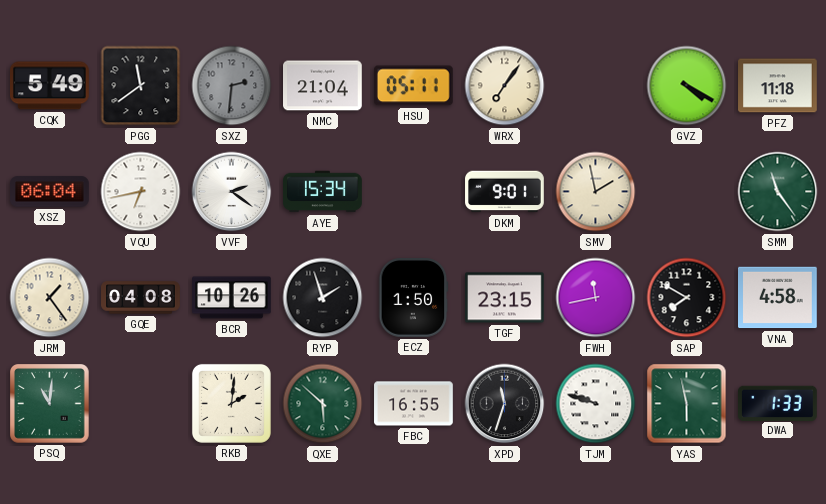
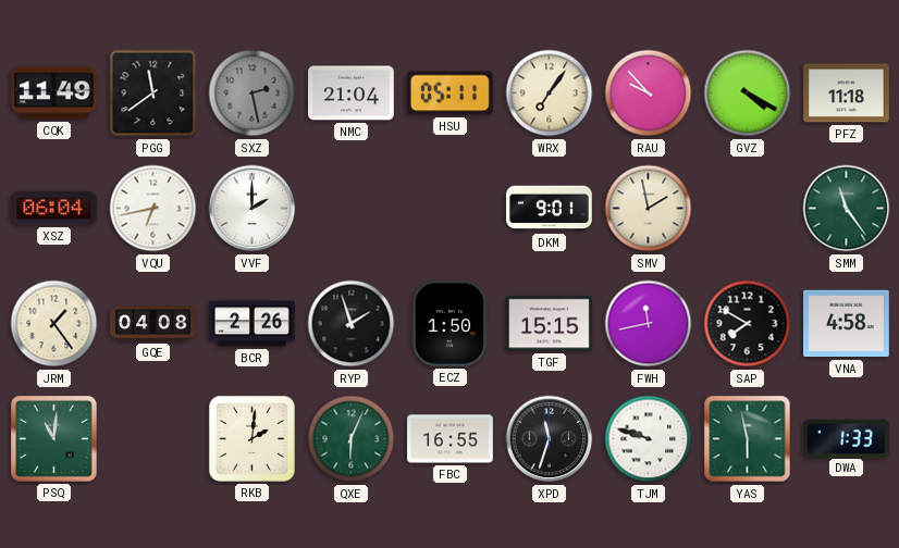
CQK: 5:49 -> 11:49 (54, 94)
SXZ: 2:31 -> 2:28 (253, 94)
RAU: none -> 9:53 (649, 94)
VVF: 2:21 -> 2:00 (253, 209)
AYE: 15:34 -> none (323, 192)
BCR: 10:26 -> 2:26 (253, 324)
TGF: 23:15 -> 15:15 (550, 324)
QXE: 5:52 -> 6:04 (352, 439)
